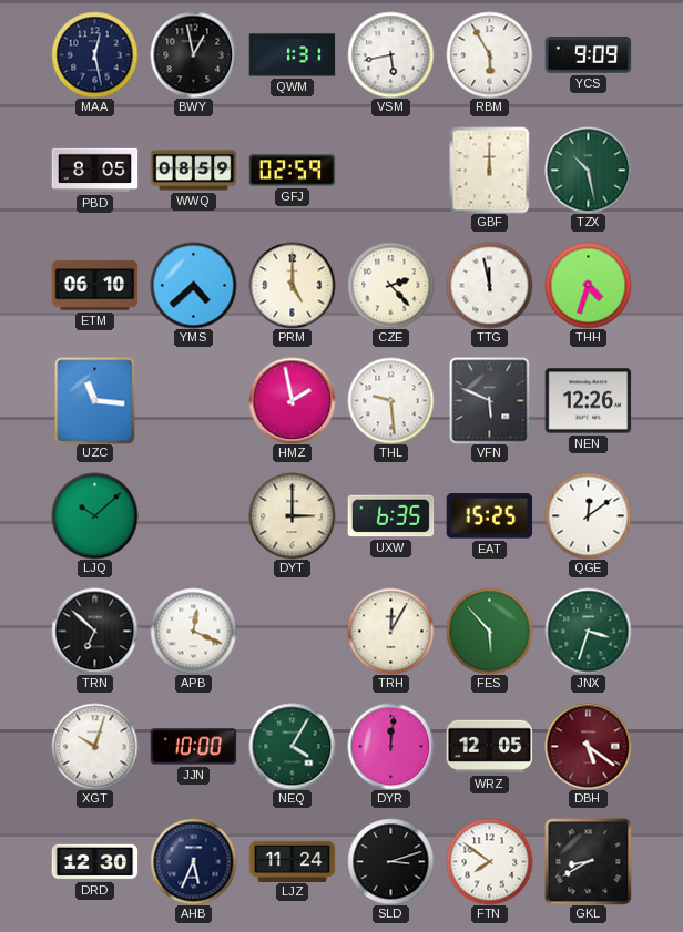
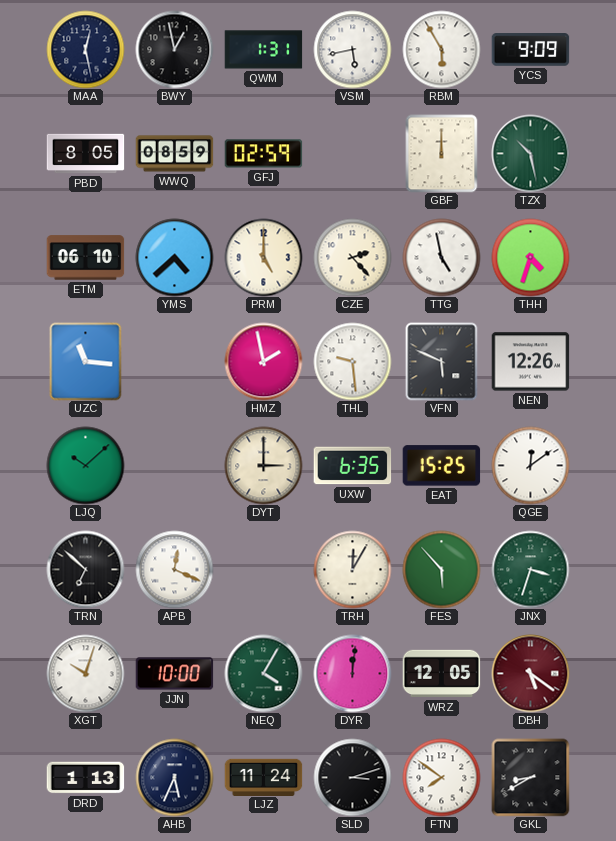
TTG: 11:58 -> 4:58 (441, 257)
DRD: 12:30 -> 1:13 (85, 778)
